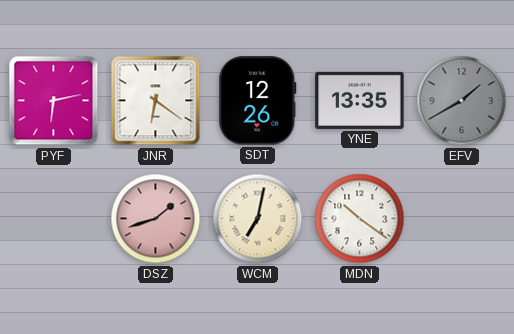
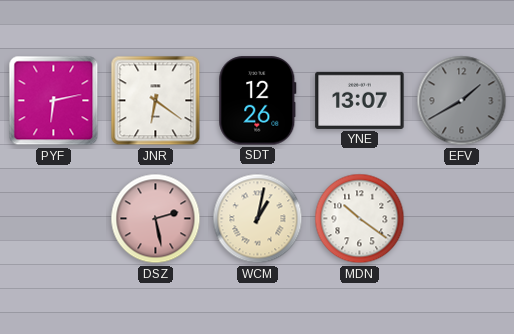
YNE: 13:35 -> 13:07 (360, 100)
DSZ: 1:42 -> 2:28 (156, 219)
WCM: 7:02 -> 1:02 (258, 219)
